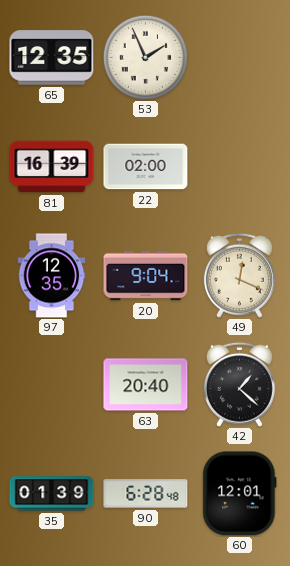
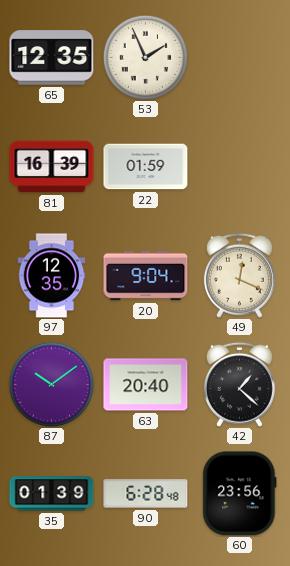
22: 02:00 -> 01:59 (146, 167)
87: none -> 10:09 (51, 384)
60: 12:01 -> 23:56 (240, 494)
